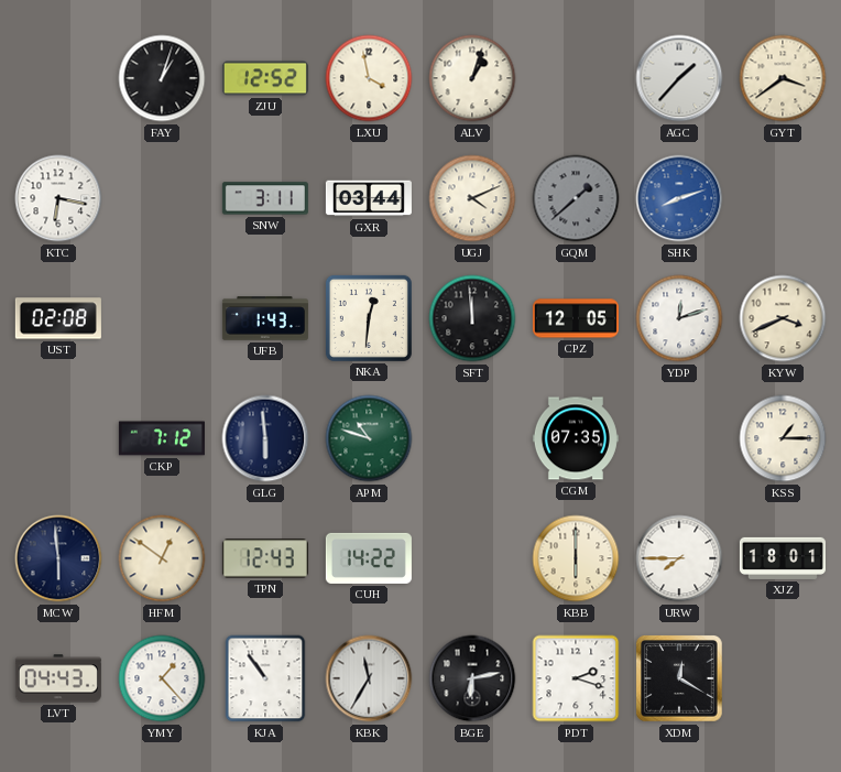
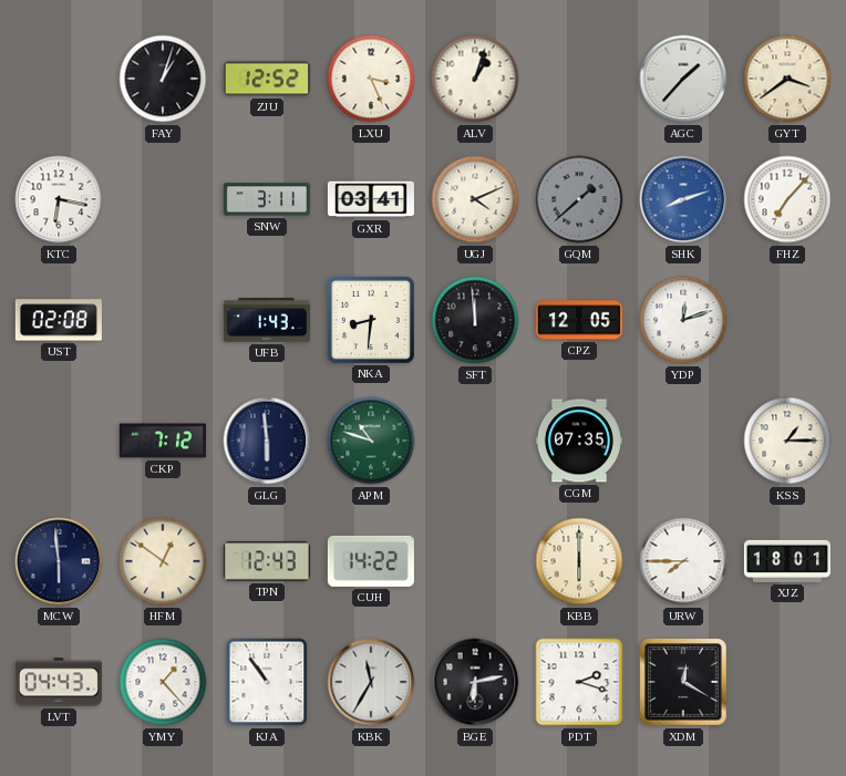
LXU: 3:58 -> 3:26 (371, 79)
GXR: 03:44 -> 03:41 (371, 199)
FHZ: none -> 7:07 (787, 199)
NKA: 12:31 -> 8:31 (371, 320)
KYW: 3:41 -> none (783, 318)
